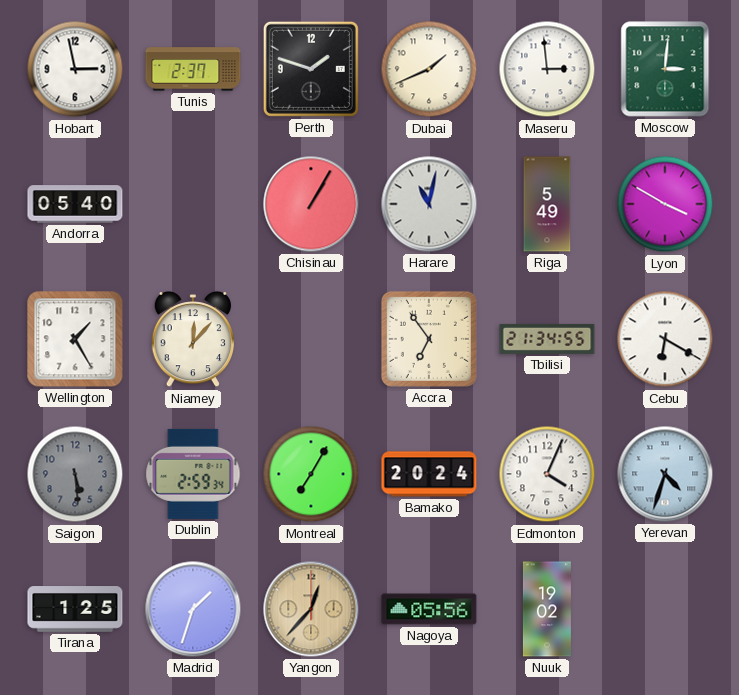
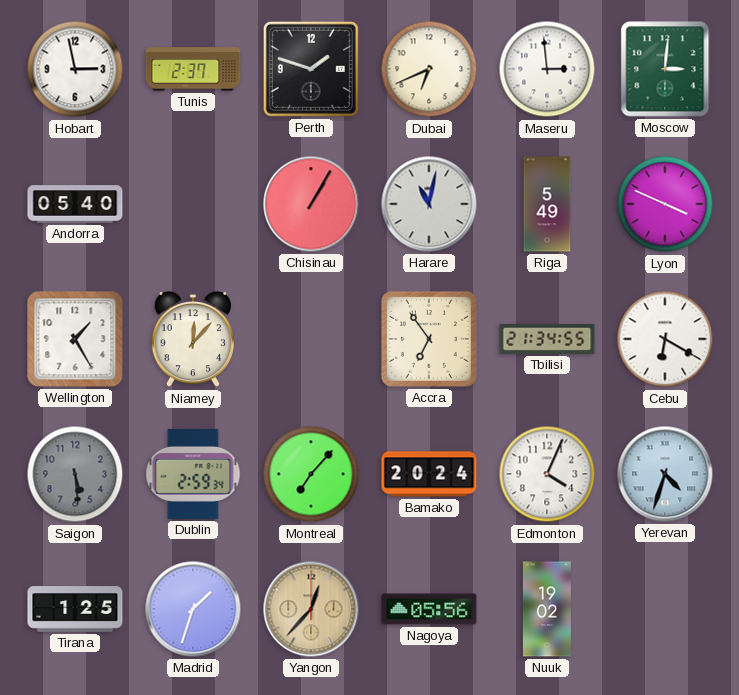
Dubai: 1:41 -> 6:41 (429, 69)
Lyon: 3:50 -> 3:49 (665, 204)
Montreal: 7:05 -> 7:07 (311, 474)
